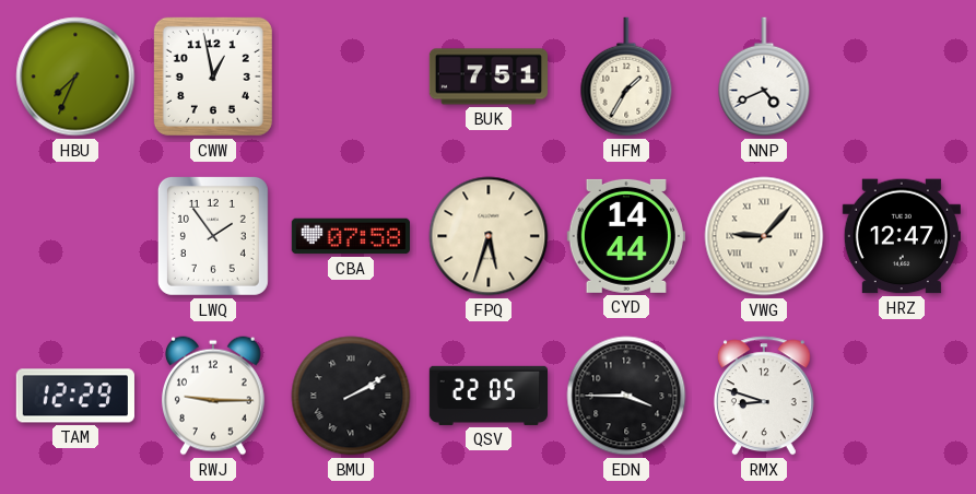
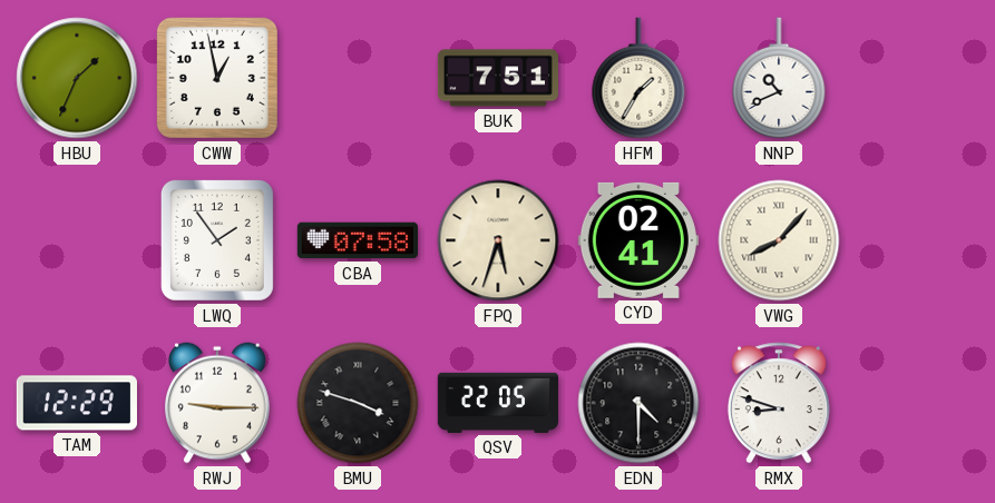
HBU: 7:34 -> 1:34 (77, 78)
NNP: 4:41 -> 10:41 (779, 78)
CYD: 14:44 -> 02:41 (638, 240)
VWG: 9:07 -> 8:07 (779, 240)
HRZ: 12:47 -> none (902, 236)
BMU: 2:10 -> 3:48 (358, 403)
EDN: 3:45 -> 4:30 (638, 403)
